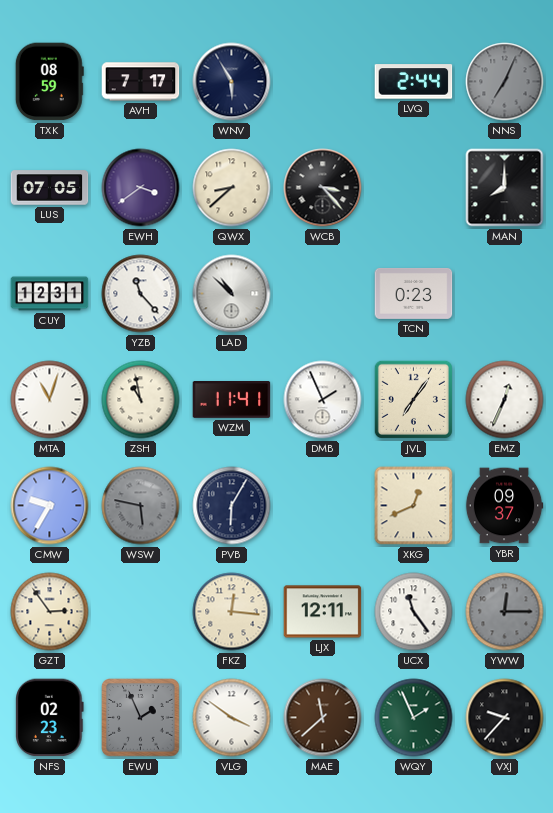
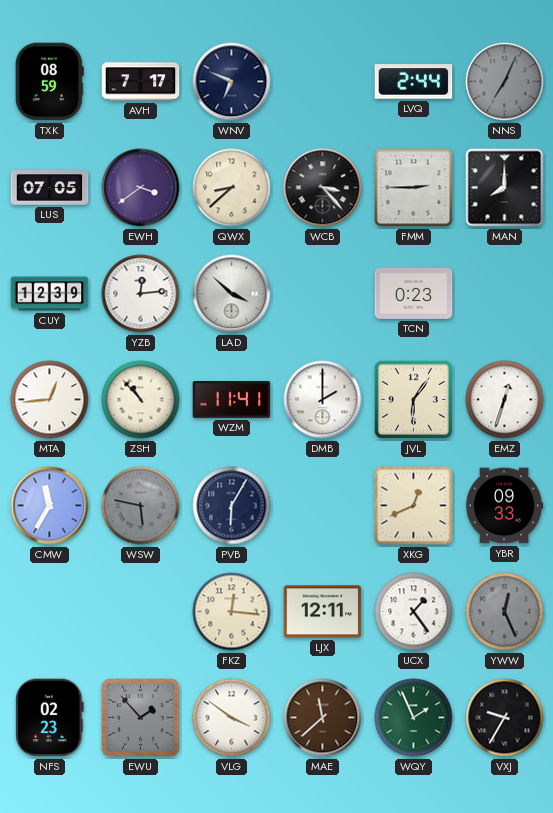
WNV: 5:55 -> 6:49 (232, 82)
FMM: none -> 2:45 (414, 188)
CUY: 12:31 -> 12:39 (50, 294)
YZB: 11:23 -> 12:14 (141, 294)
LAD: 10:52 -> 3:52 (232, 294)
MTA: 11:03 -> 12:44 (50, 400)
ZSH: 10:58 -> 10:53 (141, 400)
DMB: 1:56 -> 2:00 (323, 400)
JVL: 7:06 -> 6:06 (413, 399)
EMZ: 12:34 -> 12:33 (505, 400)
CMW: 9:35 -> 11:35 (50, 506)
YBR: 09:37 -> 09:33 (504, 506)
GZT: 2:54 -> none (50, 612)
UCX: 11:24 -> 1:24 (414, 612)
YWW: 12:15 -> 12:26 (505, 612)
EWU: 1:56 -> 1:53 (141, 718)
VXJ: 9:37 -> 9:35 (505, 718)
